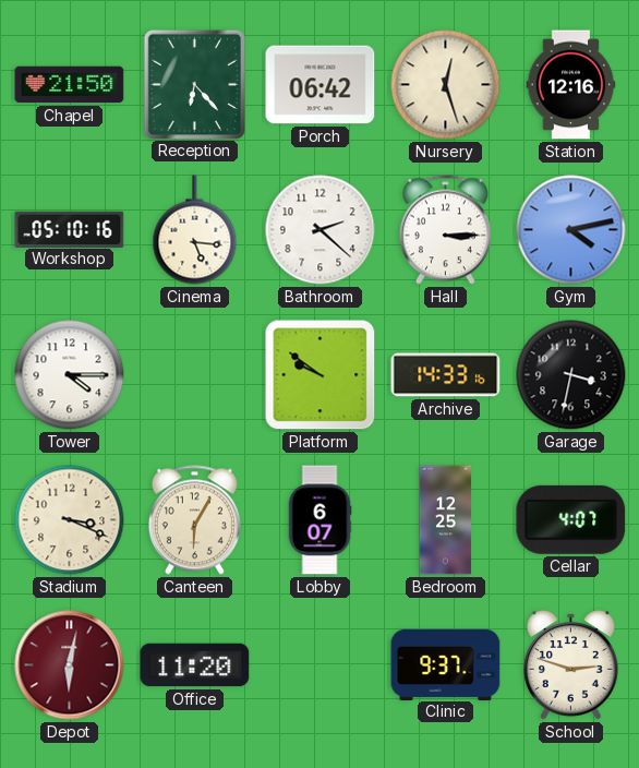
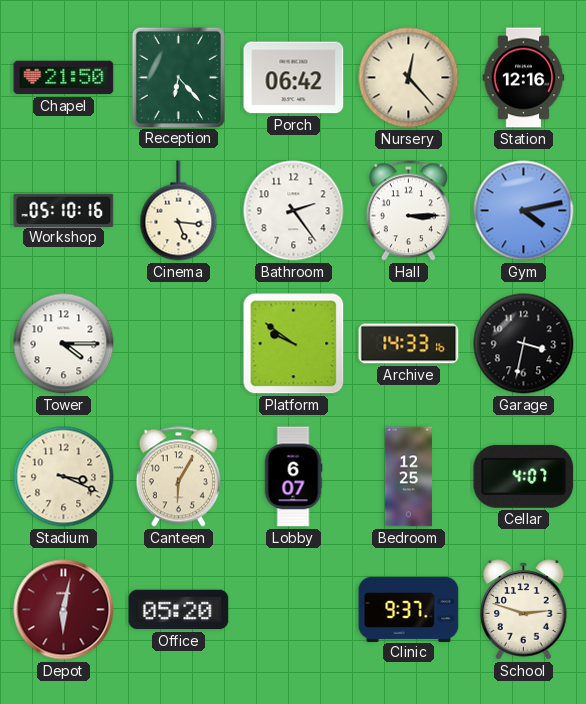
Nursery: 12:27 -> 12:23 (409, 78)
Bathroom: 2:22 -> 2:24 (294, 211)
Office: 11:20 -> 05:20 (179, 610)
